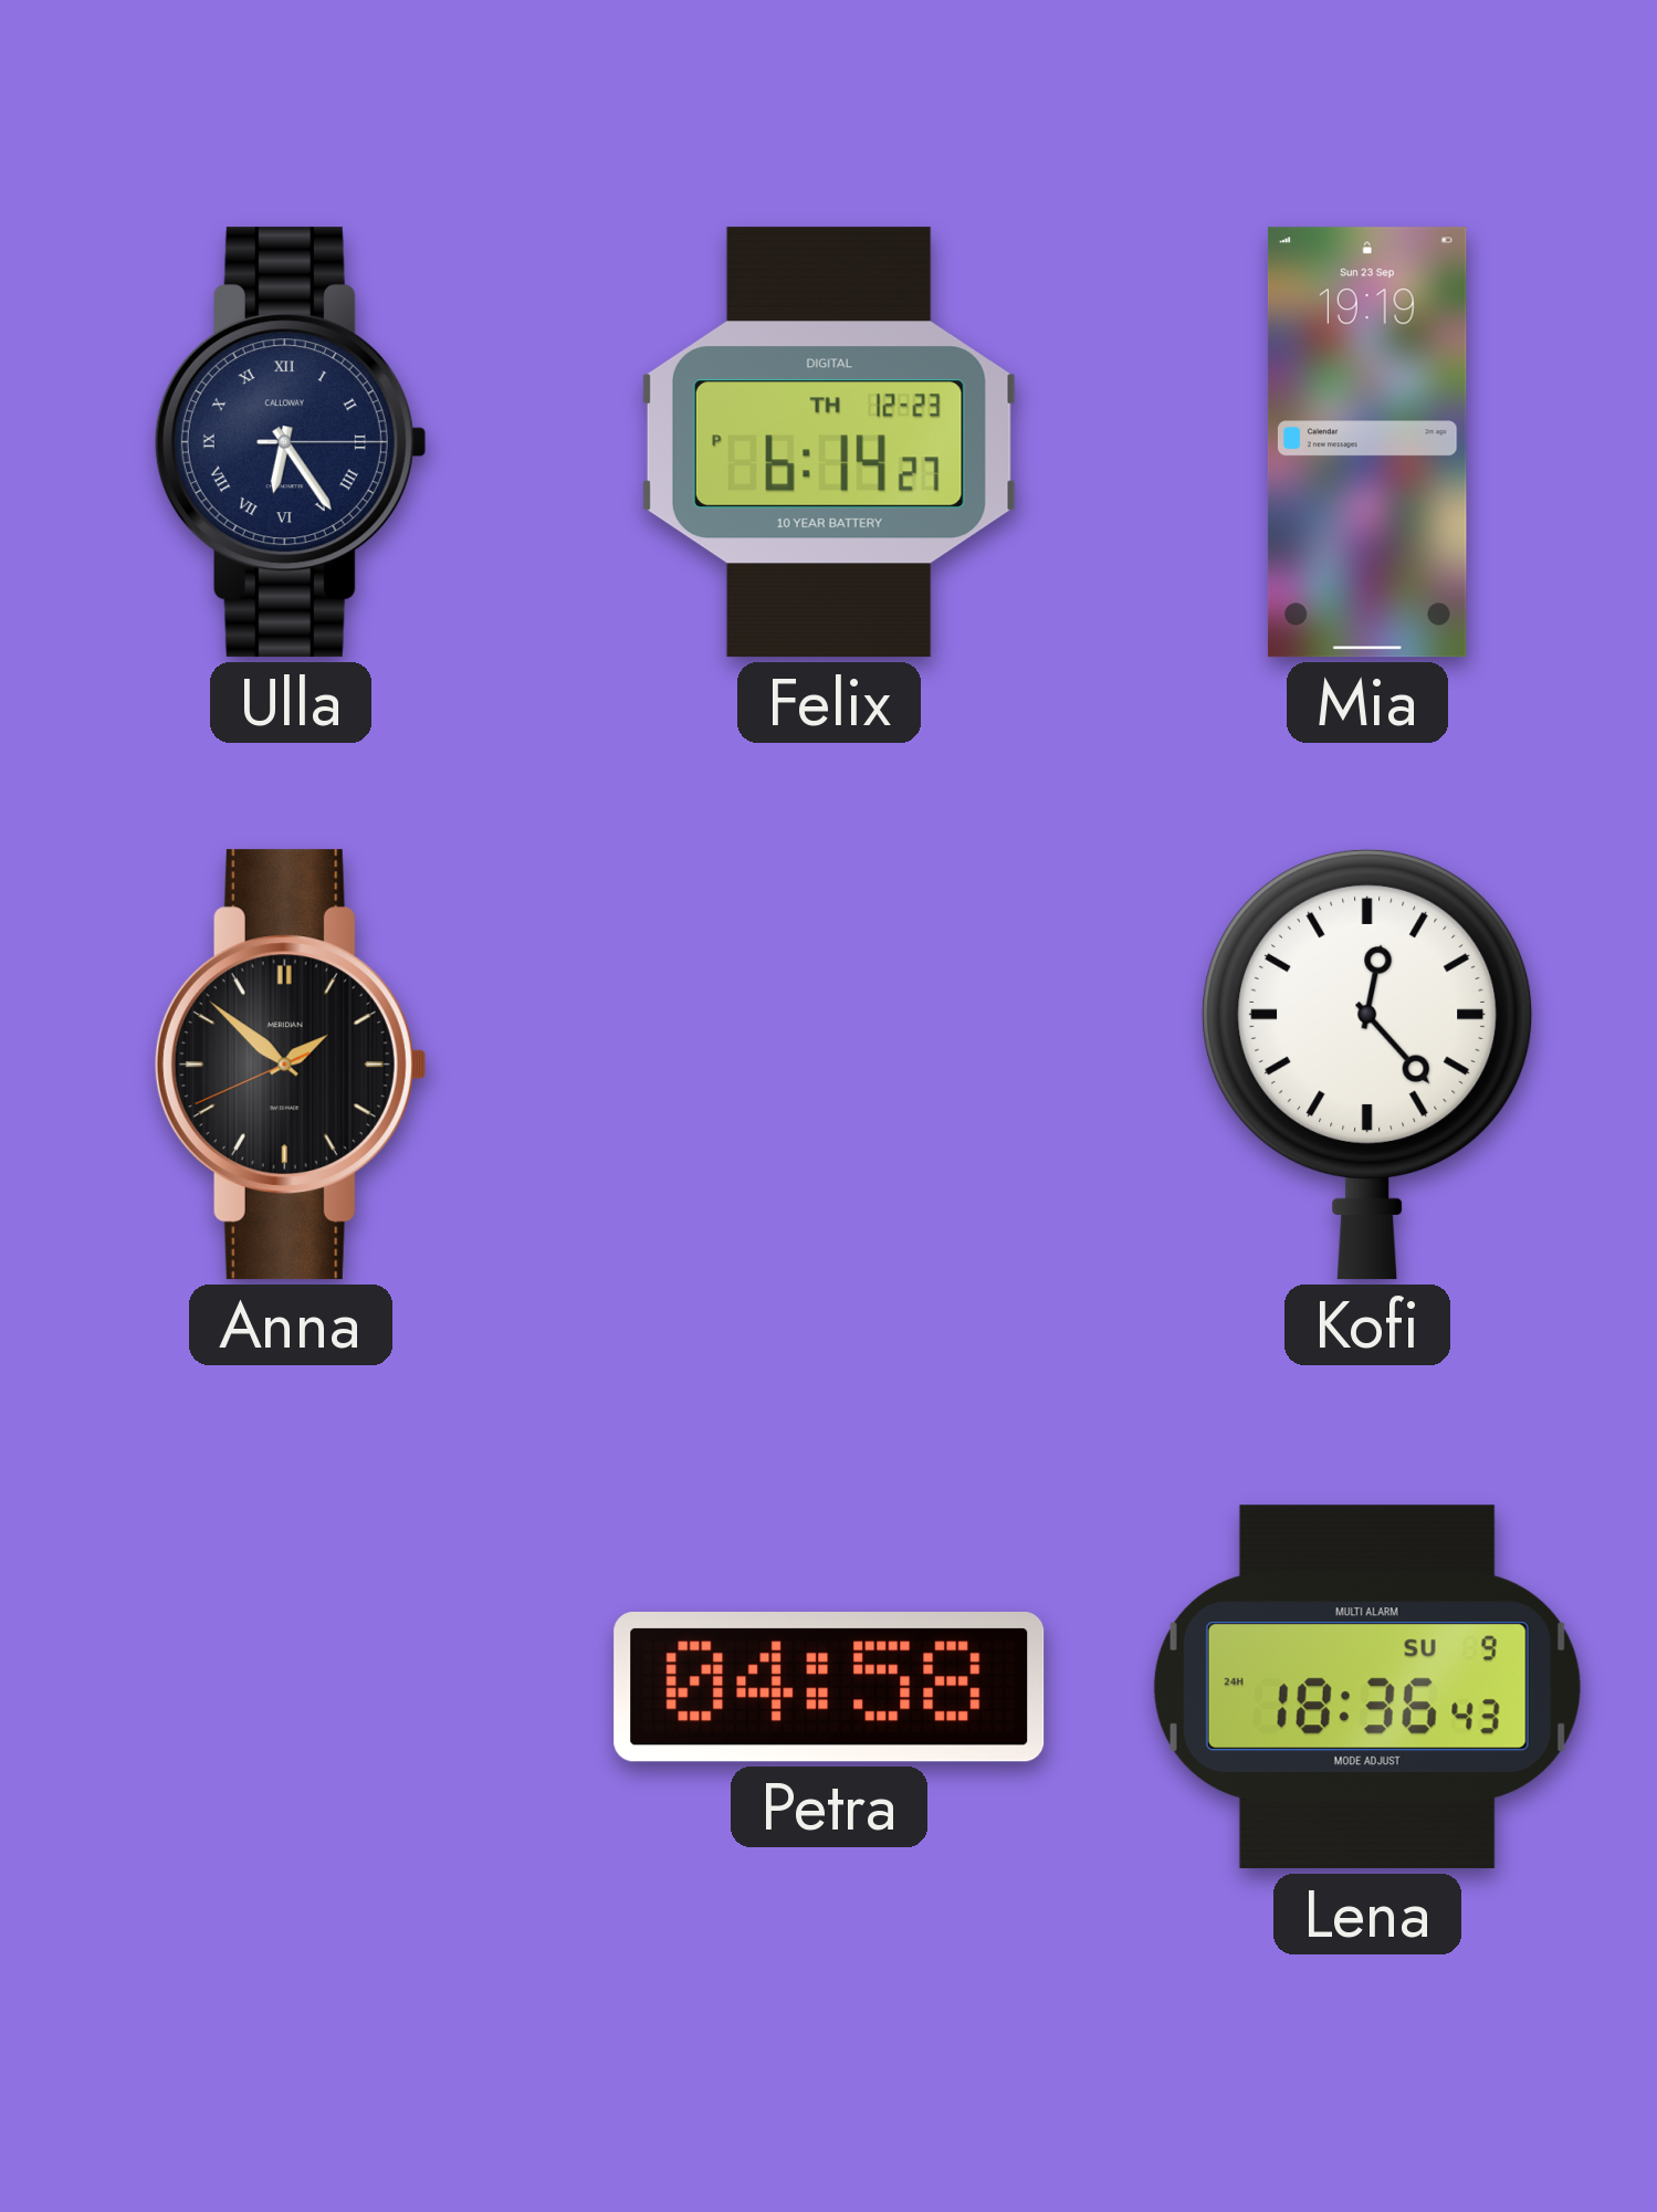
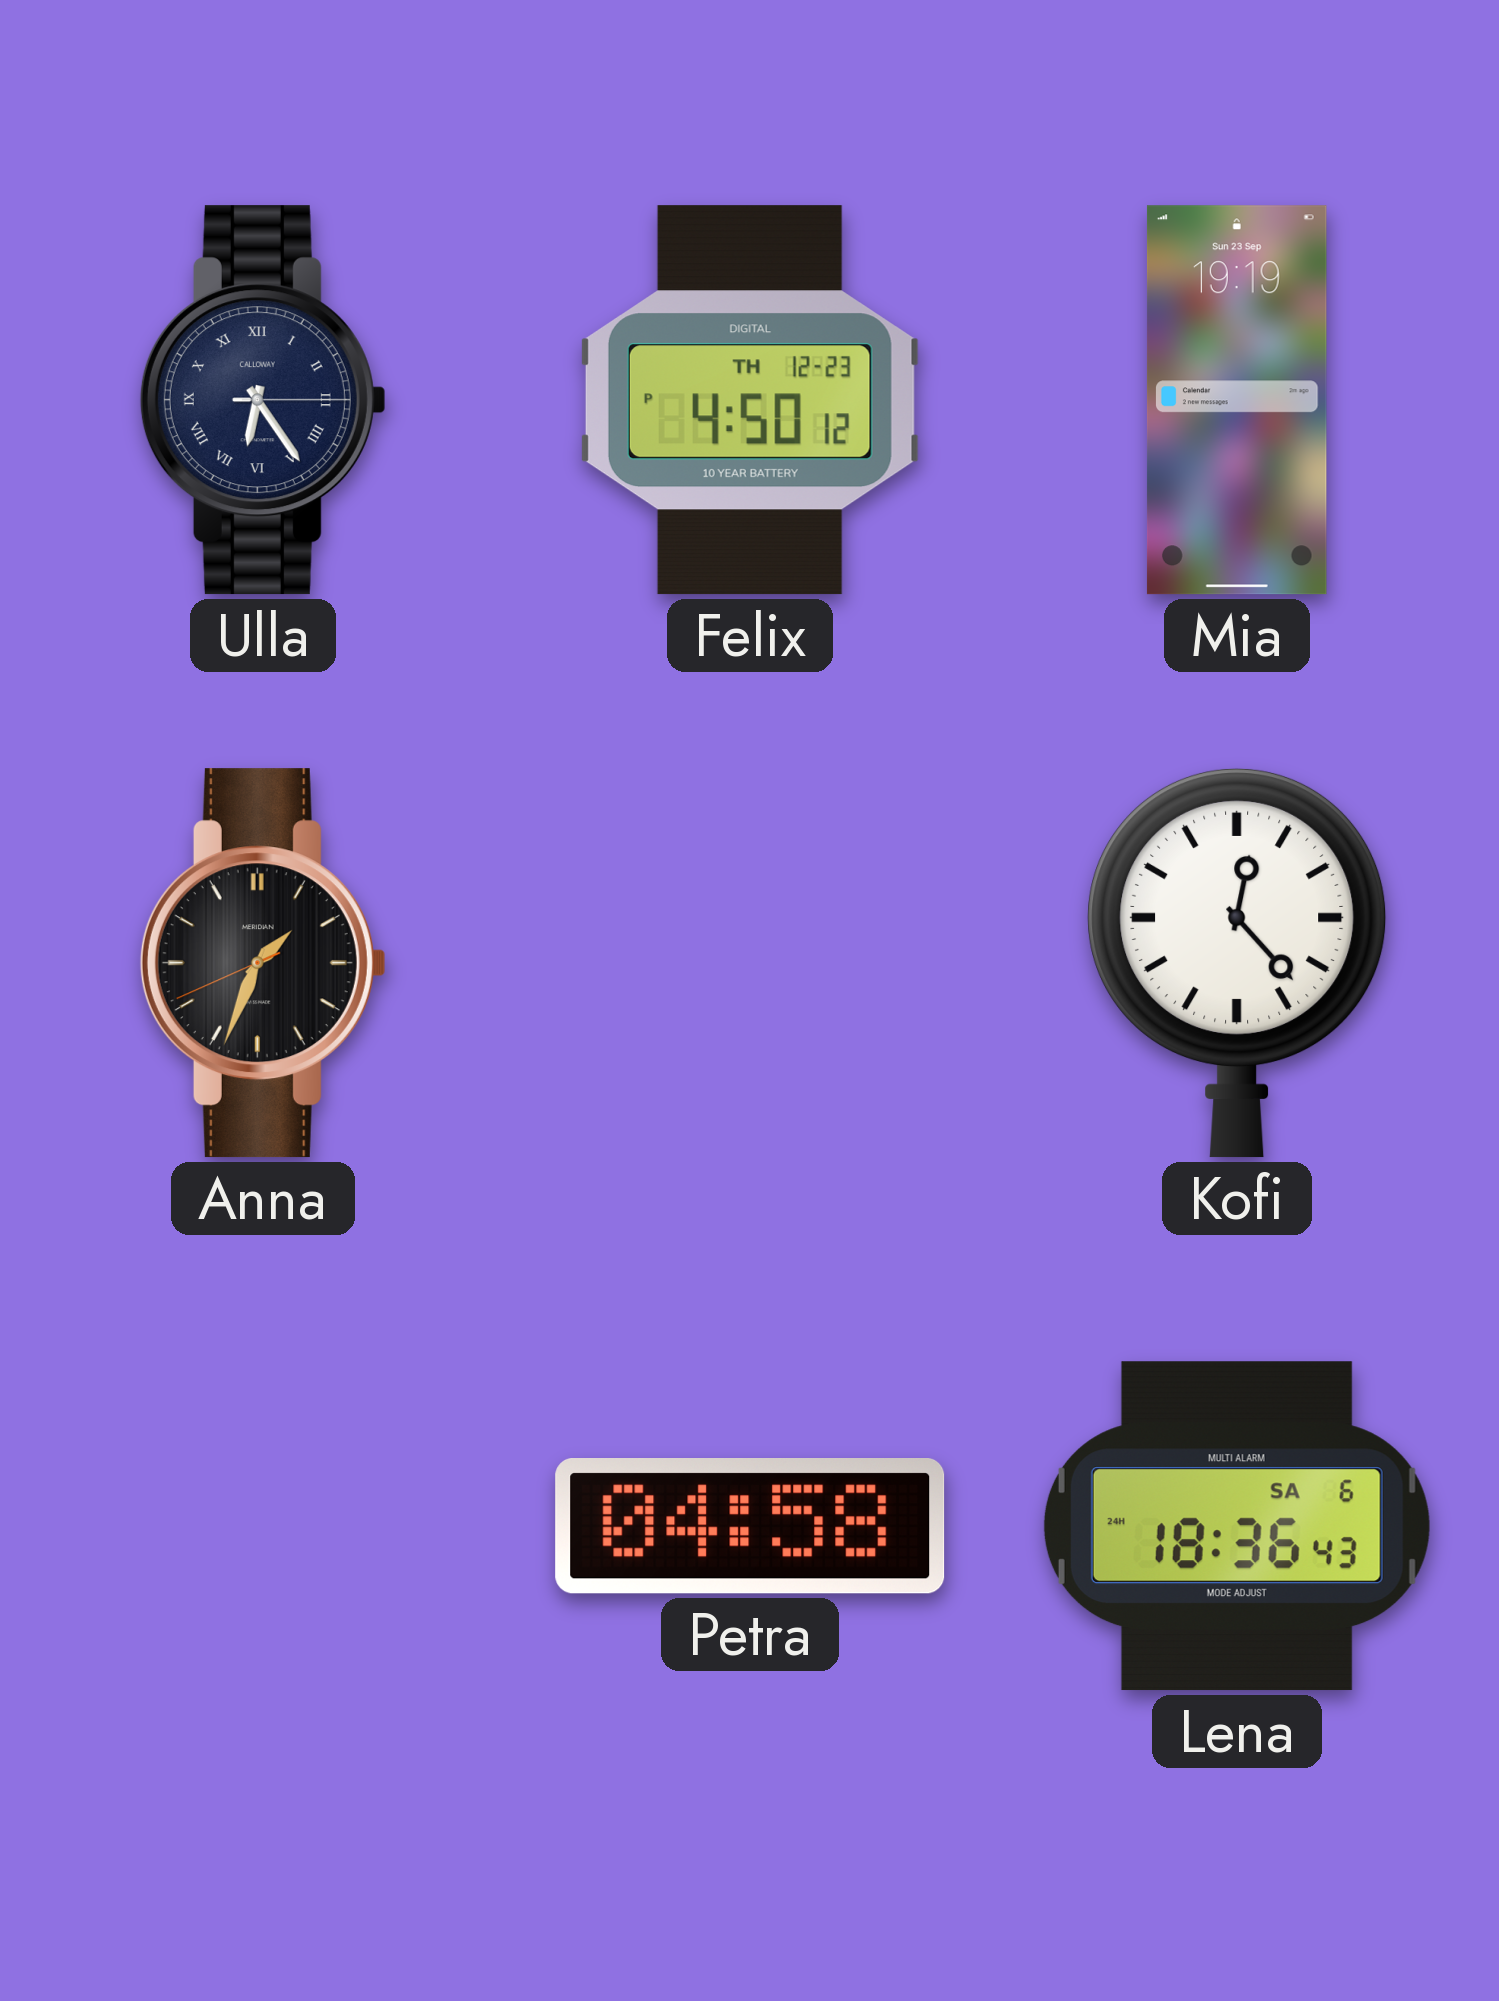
Felix: 6:14 -> 4:50 (750, 400)
Anna: 1:51 -> 1:33 (263, 963)
Lena date: SU 9 -> SA 6 (1237, 1526)
